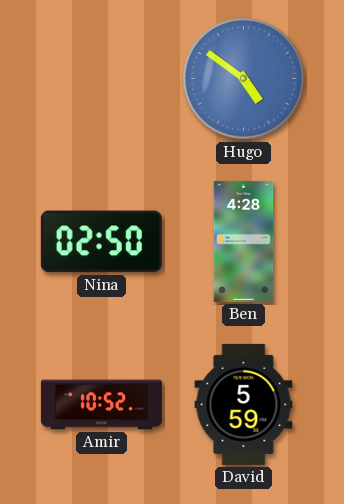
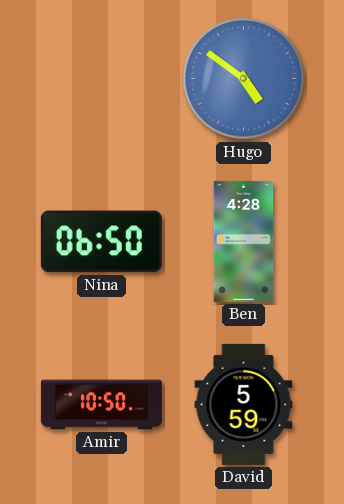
Nina: 02:50 -> 06:50 (101, 242)
Amir: 10:52 -> 10:50 (101, 405)
